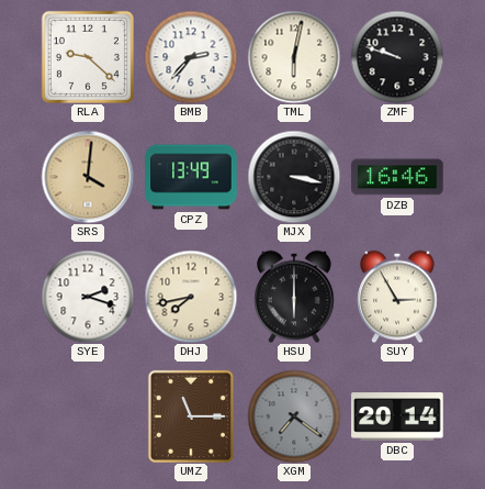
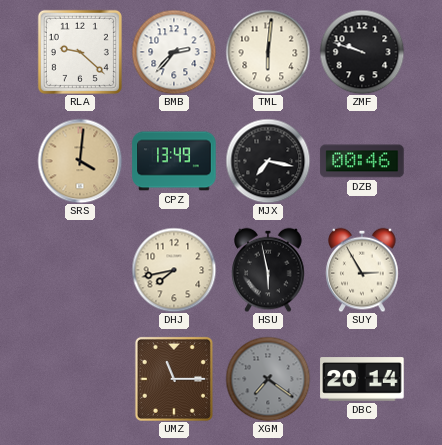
TML: 6:02 -> 6:01 (268, 52)
MJX: 3:17 -> 7:17 (268, 161)
DZB: 16:46 -> 00:46 (362, 161)
SYE: 2:18 -> none (88, 297)
HSU: 6:00 -> 5:58 (268, 270)
